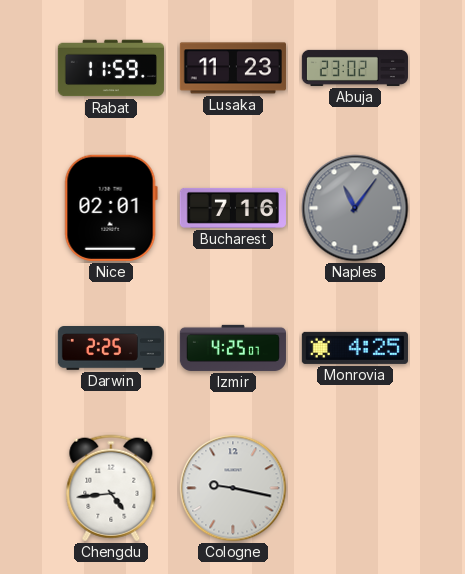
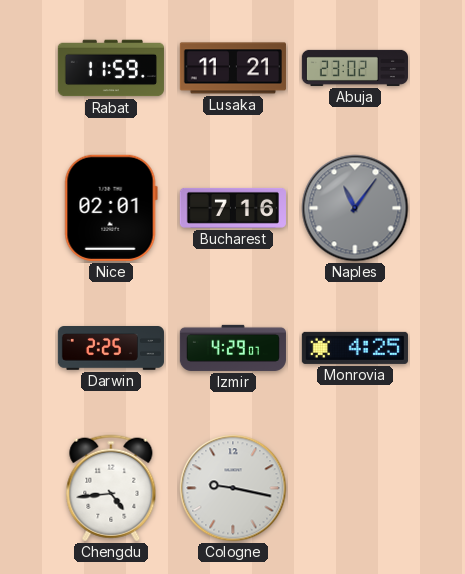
Lusaka: 11:23 -> 11:21 (233, 68)
Izmir: 4:25 -> 4:29 (233, 348)
